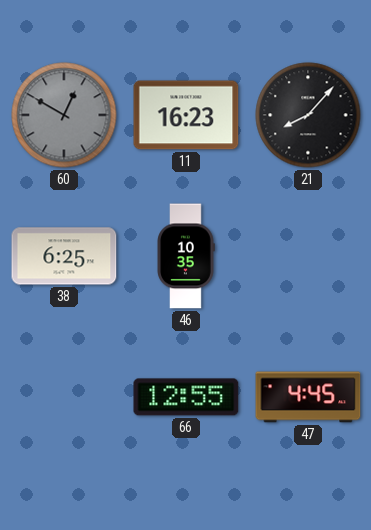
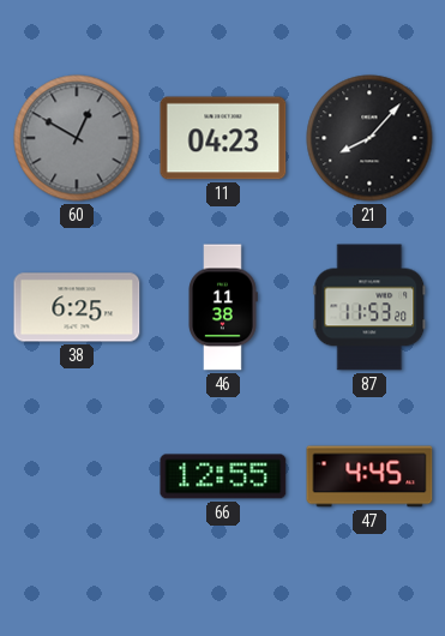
11: 16:23 -> 04:23 (223, 138)
46: 10:35 -> 11:38 (223, 307)
87: none -> 11:53 (369, 307)
